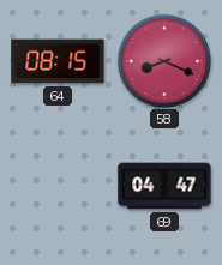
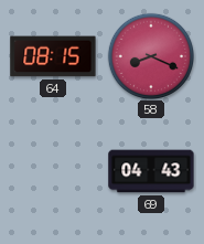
69: 04:47 -> 04:43 (151, 171)
